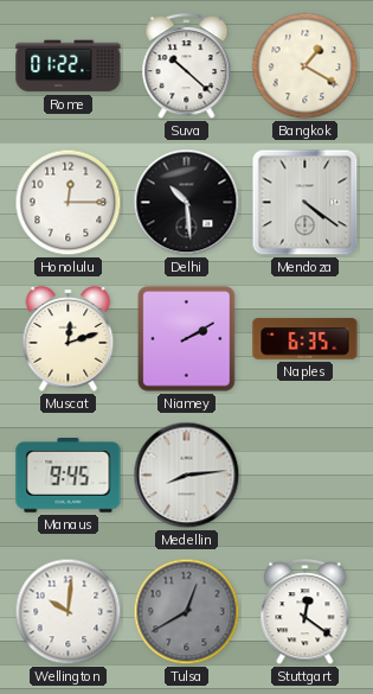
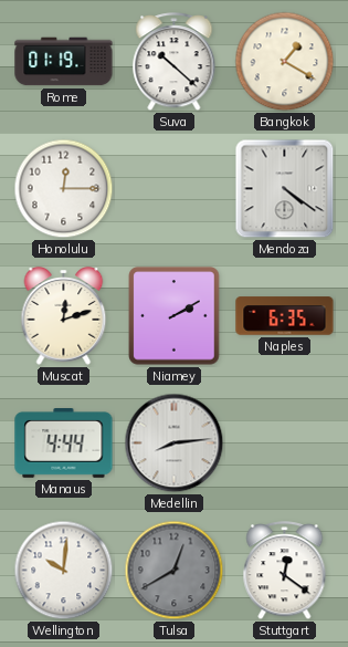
Rome: 01:22 -> 01:19 (64, 62)
Delhi: 10:29 -> none (187, 203)
Manaus: 9:45 -> 4:44 (64, 443)
